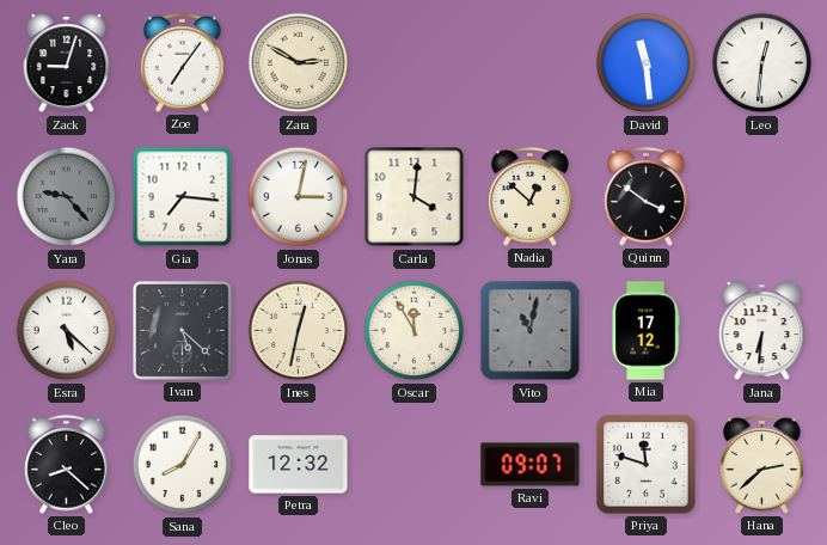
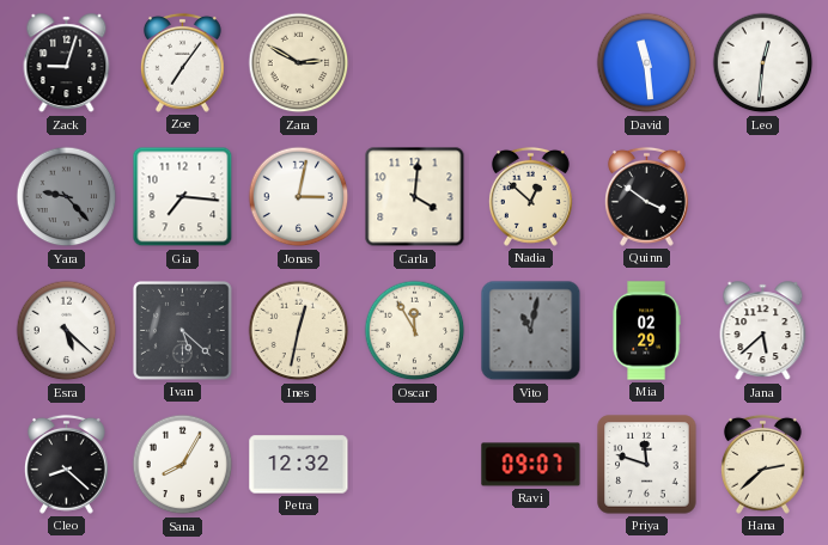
Mia: 17:12 -> 02:29 (646, 331)
Jana: 6:31 -> 5:38 (763, 331)
